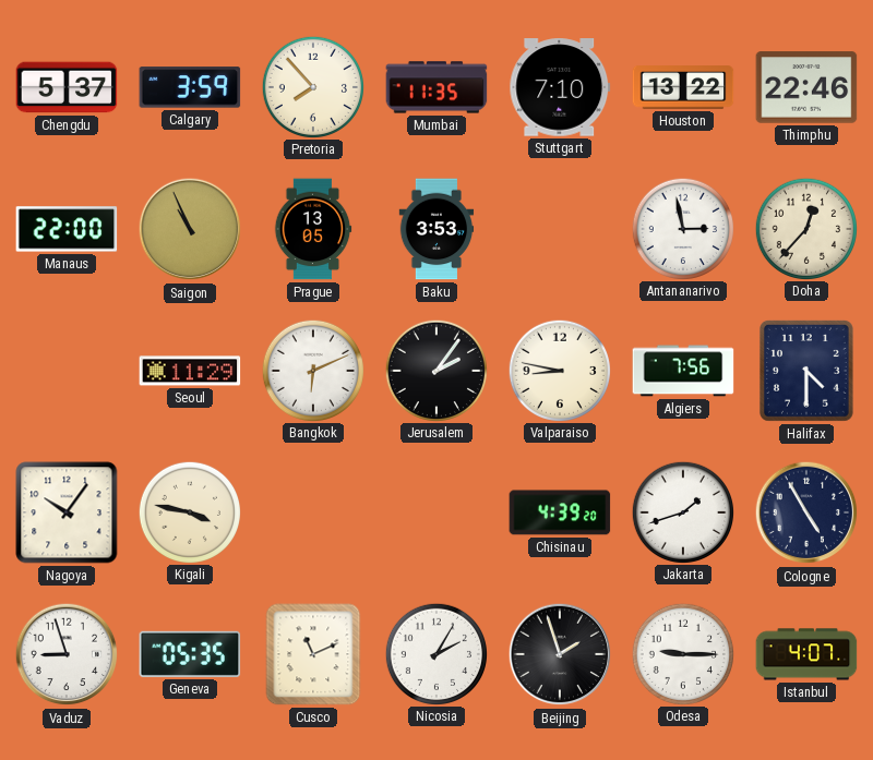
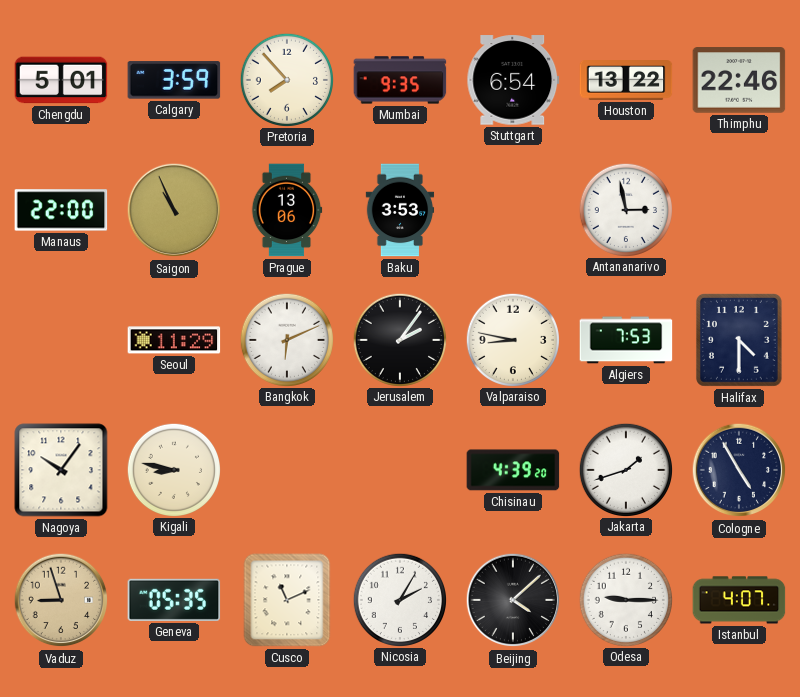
Chengdu: 5:37 -> 5:01 (61, 80)
Mumbai: 11:35 -> 9:35 (400, 80)
Stuttgart: 7:10 -> 6:54 (513, 80)
Prague: 13:05 -> 13:06 (287, 210)
Doha: 12:37 -> none (805, 228)
Algiers: 7:56 -> 7:53 (626, 340)
Kigali: 3:47 -> 8:47 (173, 469)
Vaduz dial: white -> champagne (61, 600)
Beijing: 1:57 -> 4:08 (513, 600)
